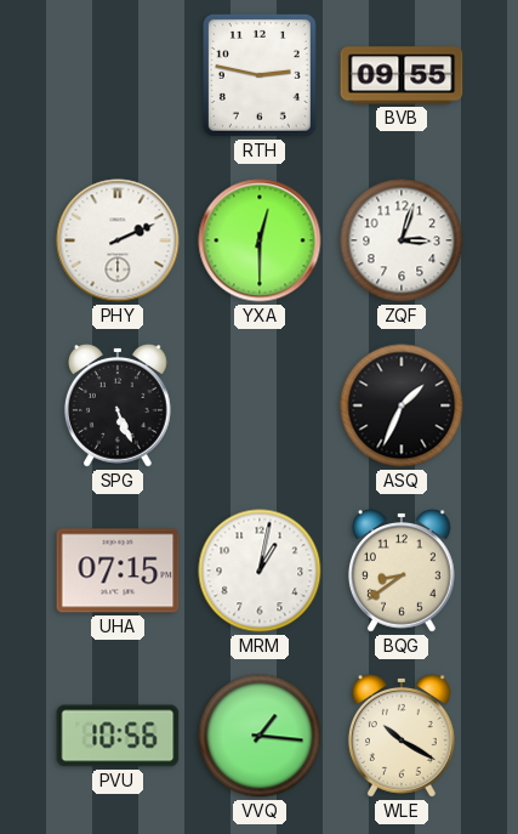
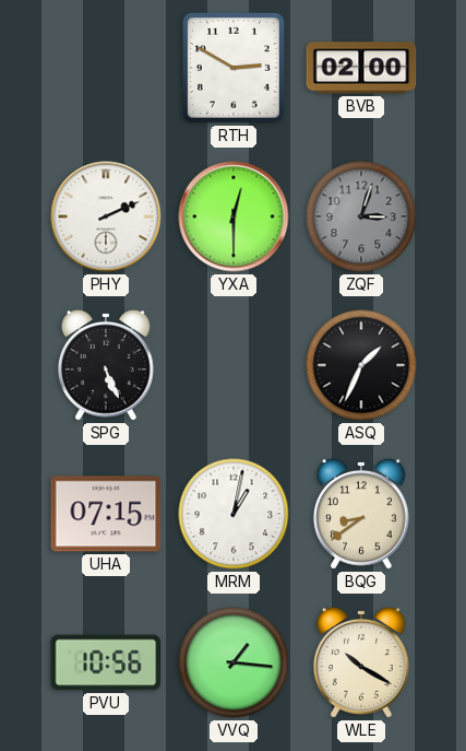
RTH: 2:47 -> 2:50 (234, 68)
BVB: 09:55 -> 02:00 (361, 68)
ZQF dial: white -> grey (361, 216)
